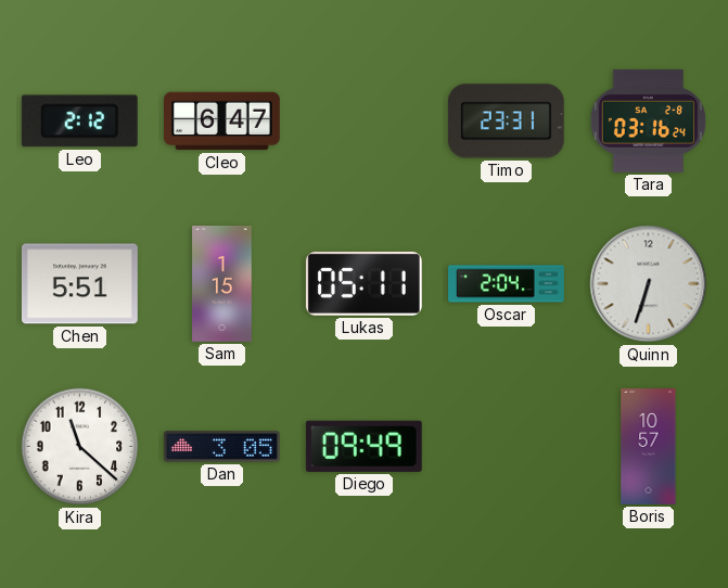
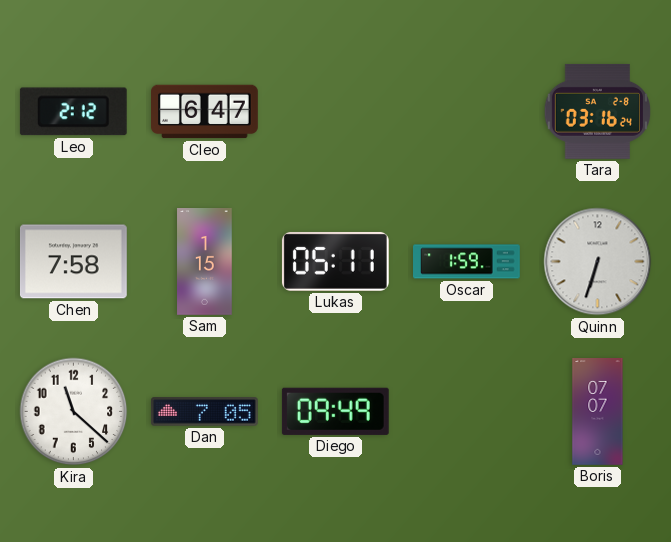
Timo: 23:31 -> none (506, 122)
Chen: 5:51 -> 7:58 (73, 262)
Oscar: 2:04 -> 1:59 (467, 262)
Dan: 3:05 -> 7:05 (205, 412)
Boris: 10:57 -> 07:07 (598, 412)
